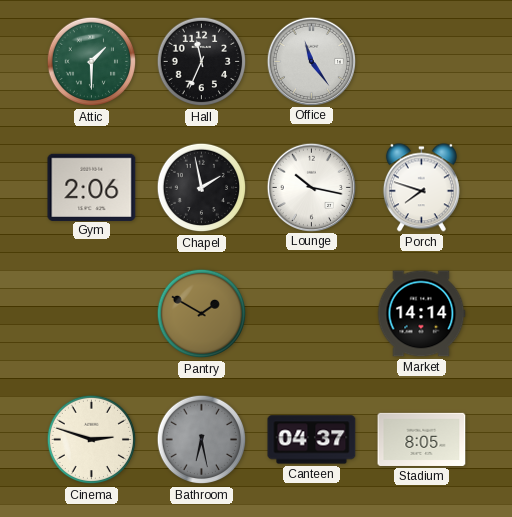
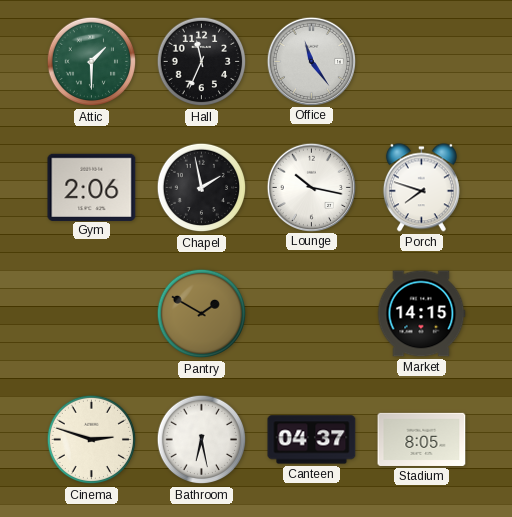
Market: 14:14 -> 14:15 (421, 314)
Bathroom dial: grey -> white (202, 440)
